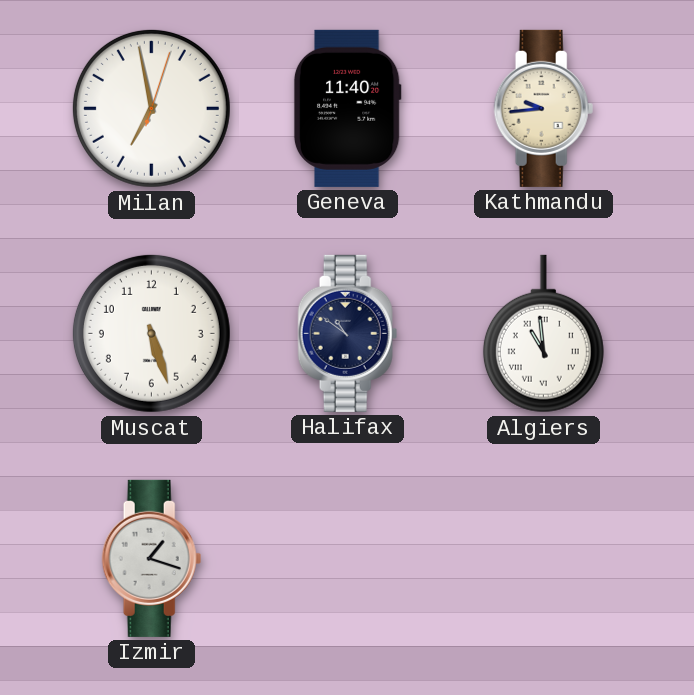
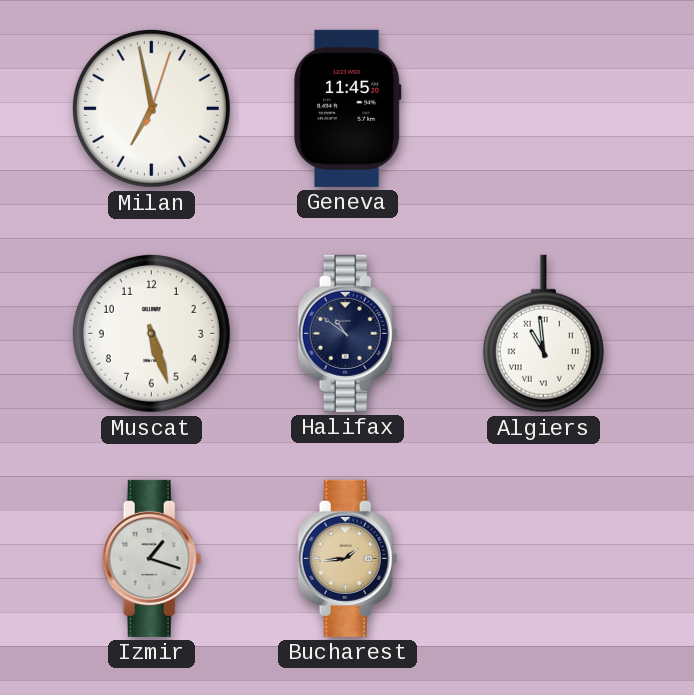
Geneva: 11:40 -> 11:45 (347, 108)
Kathmandu: 9:44 -> none (544, 108)
Bucharest: none -> 1:44 (348, 558)
